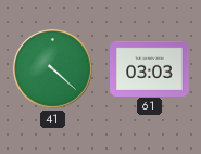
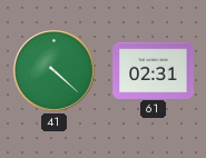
61: 03:03 -> 02:31 (154, 70)
